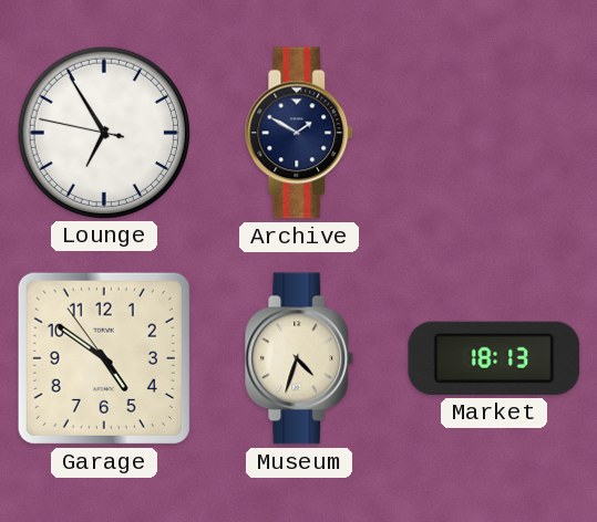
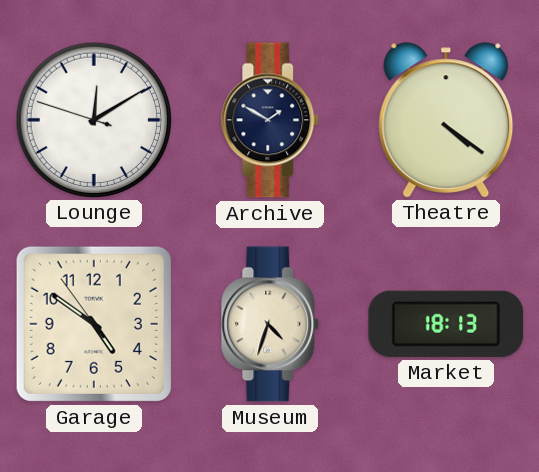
Lounge: 6:54 -> 12:09 (93, 119)
Theatre: none -> 4:21 (446, 120)
